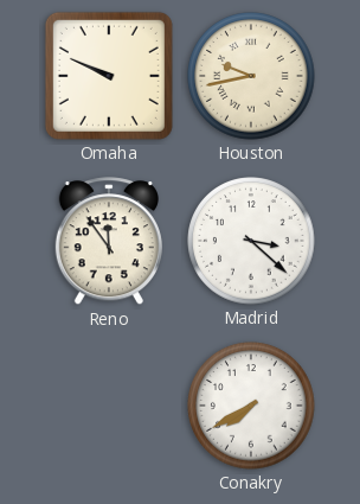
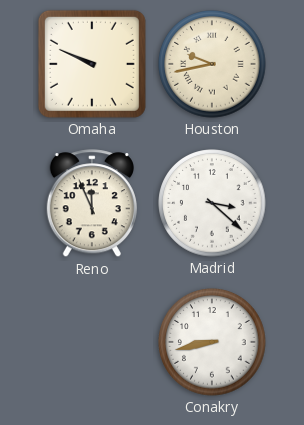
Reno: 11:54 -> 11:56 (92, 204)
Conakry: 7:40 -> 8:43 (212, 342)
